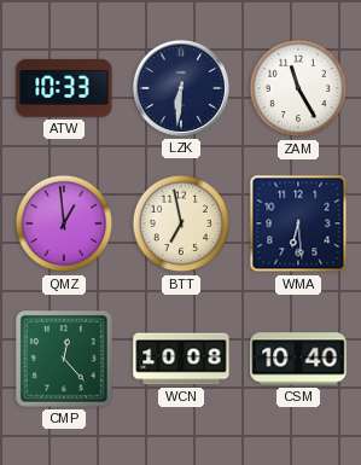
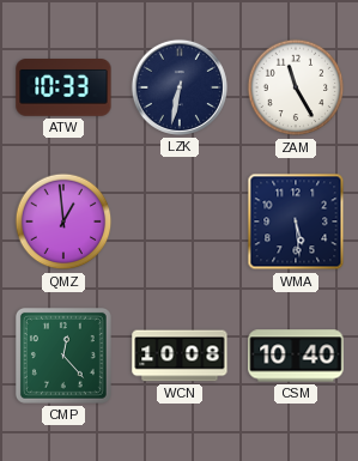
LZK: 6:31 -> 6:32 (180, 87)
BTT: 6:58 -> none (181, 223)
WMA: 6:29 -> 5:29 (296, 222)
